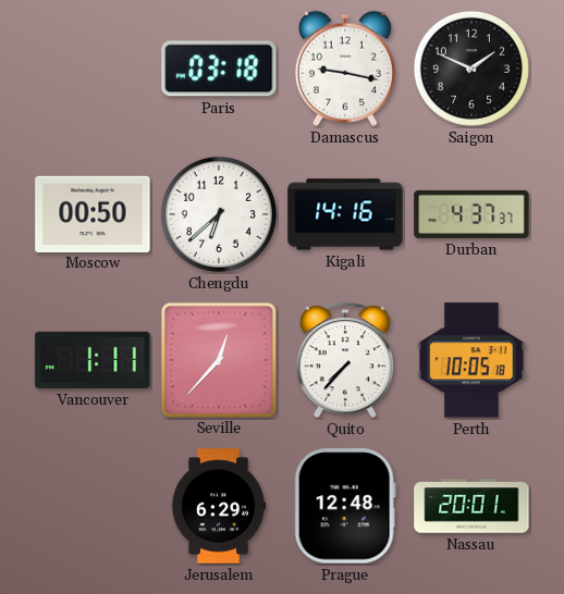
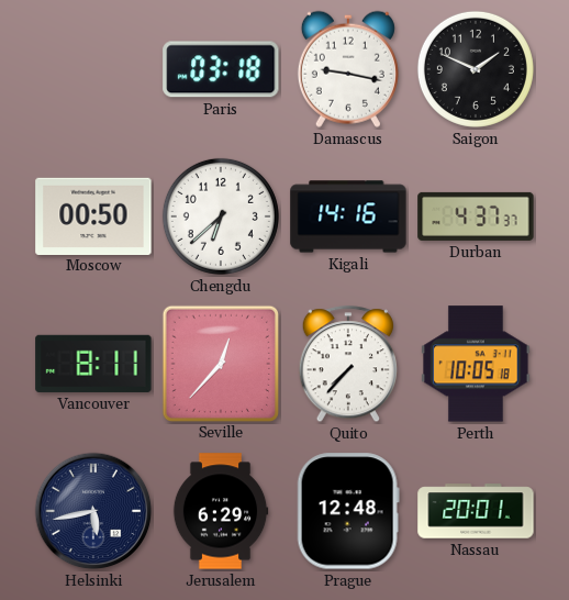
Vancouver: 1:11 -> 8:11 (93, 364)
Helsinki: none -> 5:43 (93, 511)
